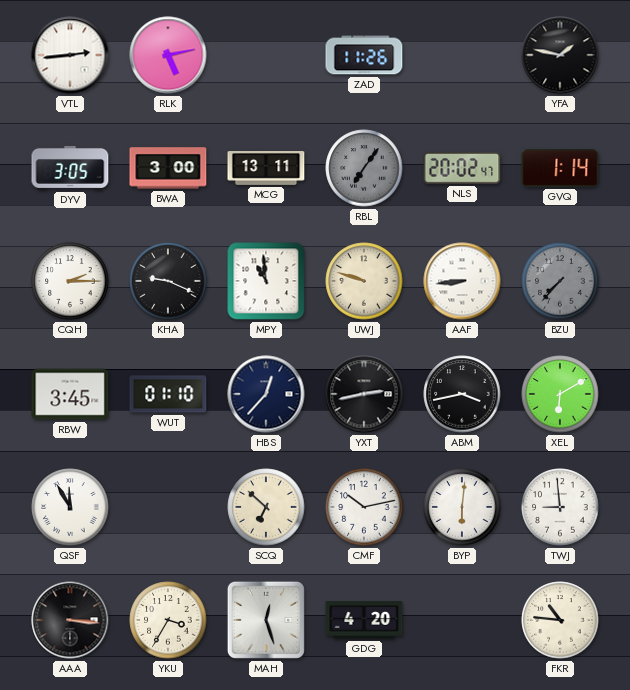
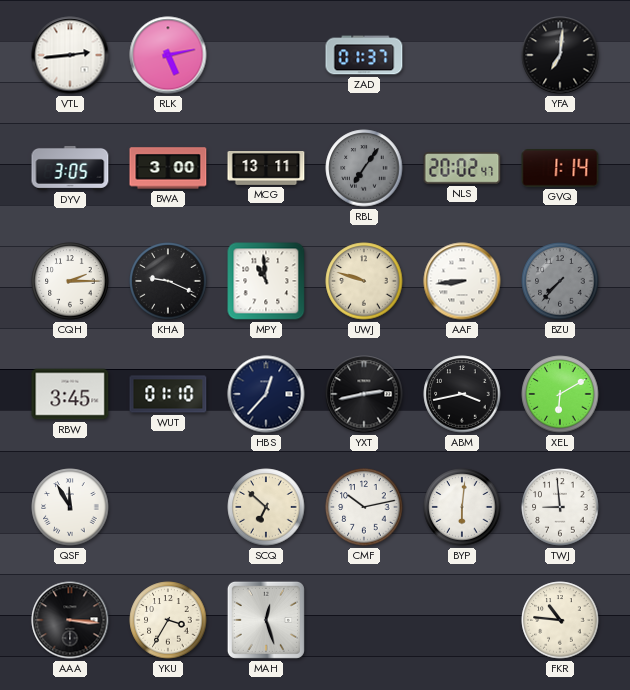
ZAD: 11:26 -> 01:37 (364, 55)
YFA: 1:47 -> 7:01 (560, 55)
GDG: 4:20 -> none (364, 620)
